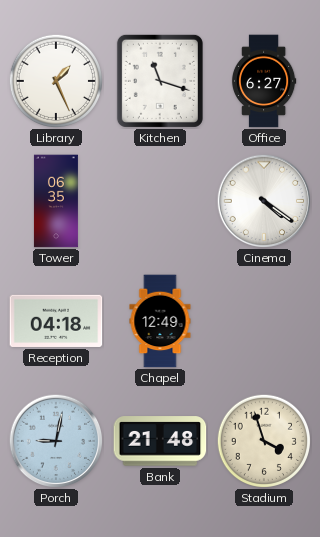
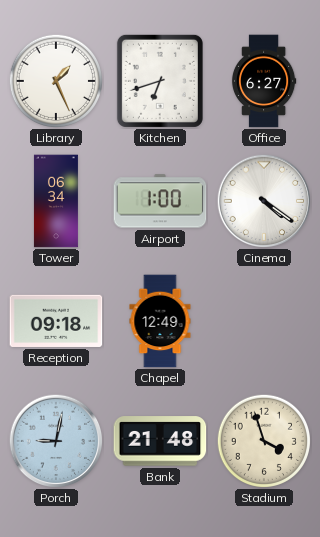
Kitchen: 11:18 -> 6:42 (160, 81)
Tower: 06:35 -> 06:34 (56, 201)
Airport: none -> 1:00 (160, 201)
Reception: 04:18 -> 09:18 (56, 321)
